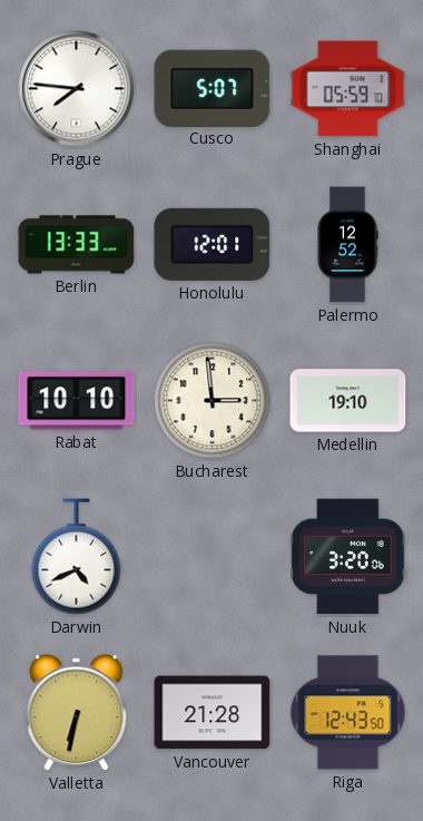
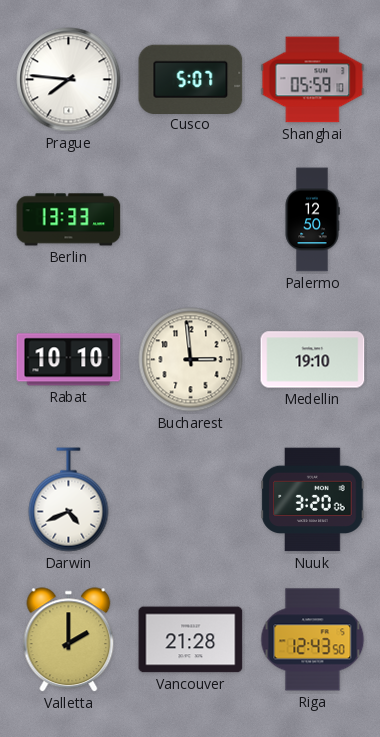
Honolulu: 12:01 -> none (213, 244)
Palermo: 12:52 -> 12:50 (312, 220)
Valletta: 6:32 -> 2:00 (69, 640)
